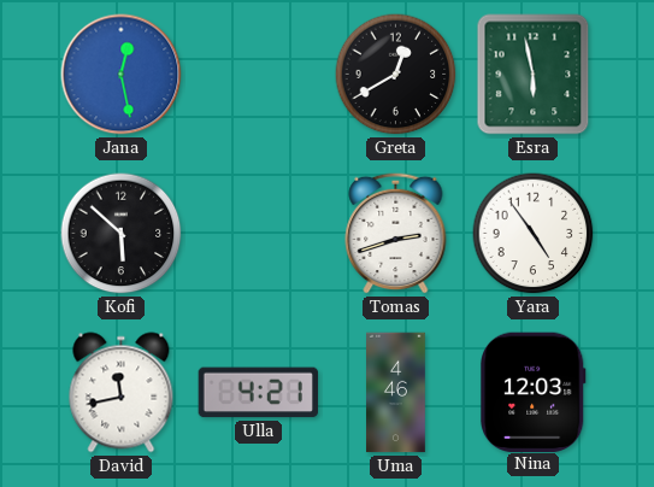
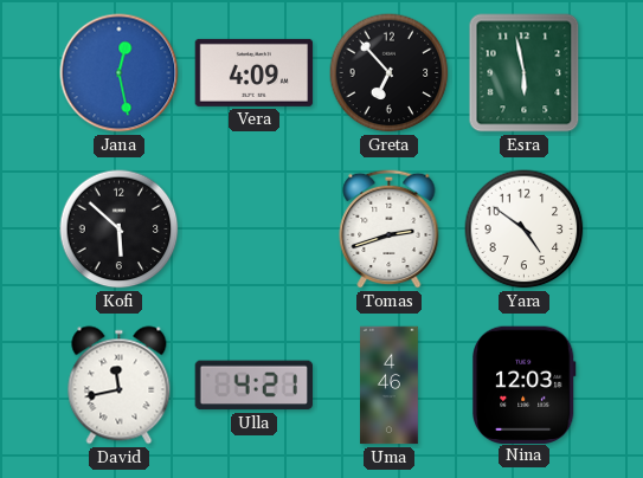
Vera: none -> 4:09 (255, 72)
Greta: 12:40 -> 6:53 (390, 73)
Yara: 4:54 -> 4:51 (525, 230)
